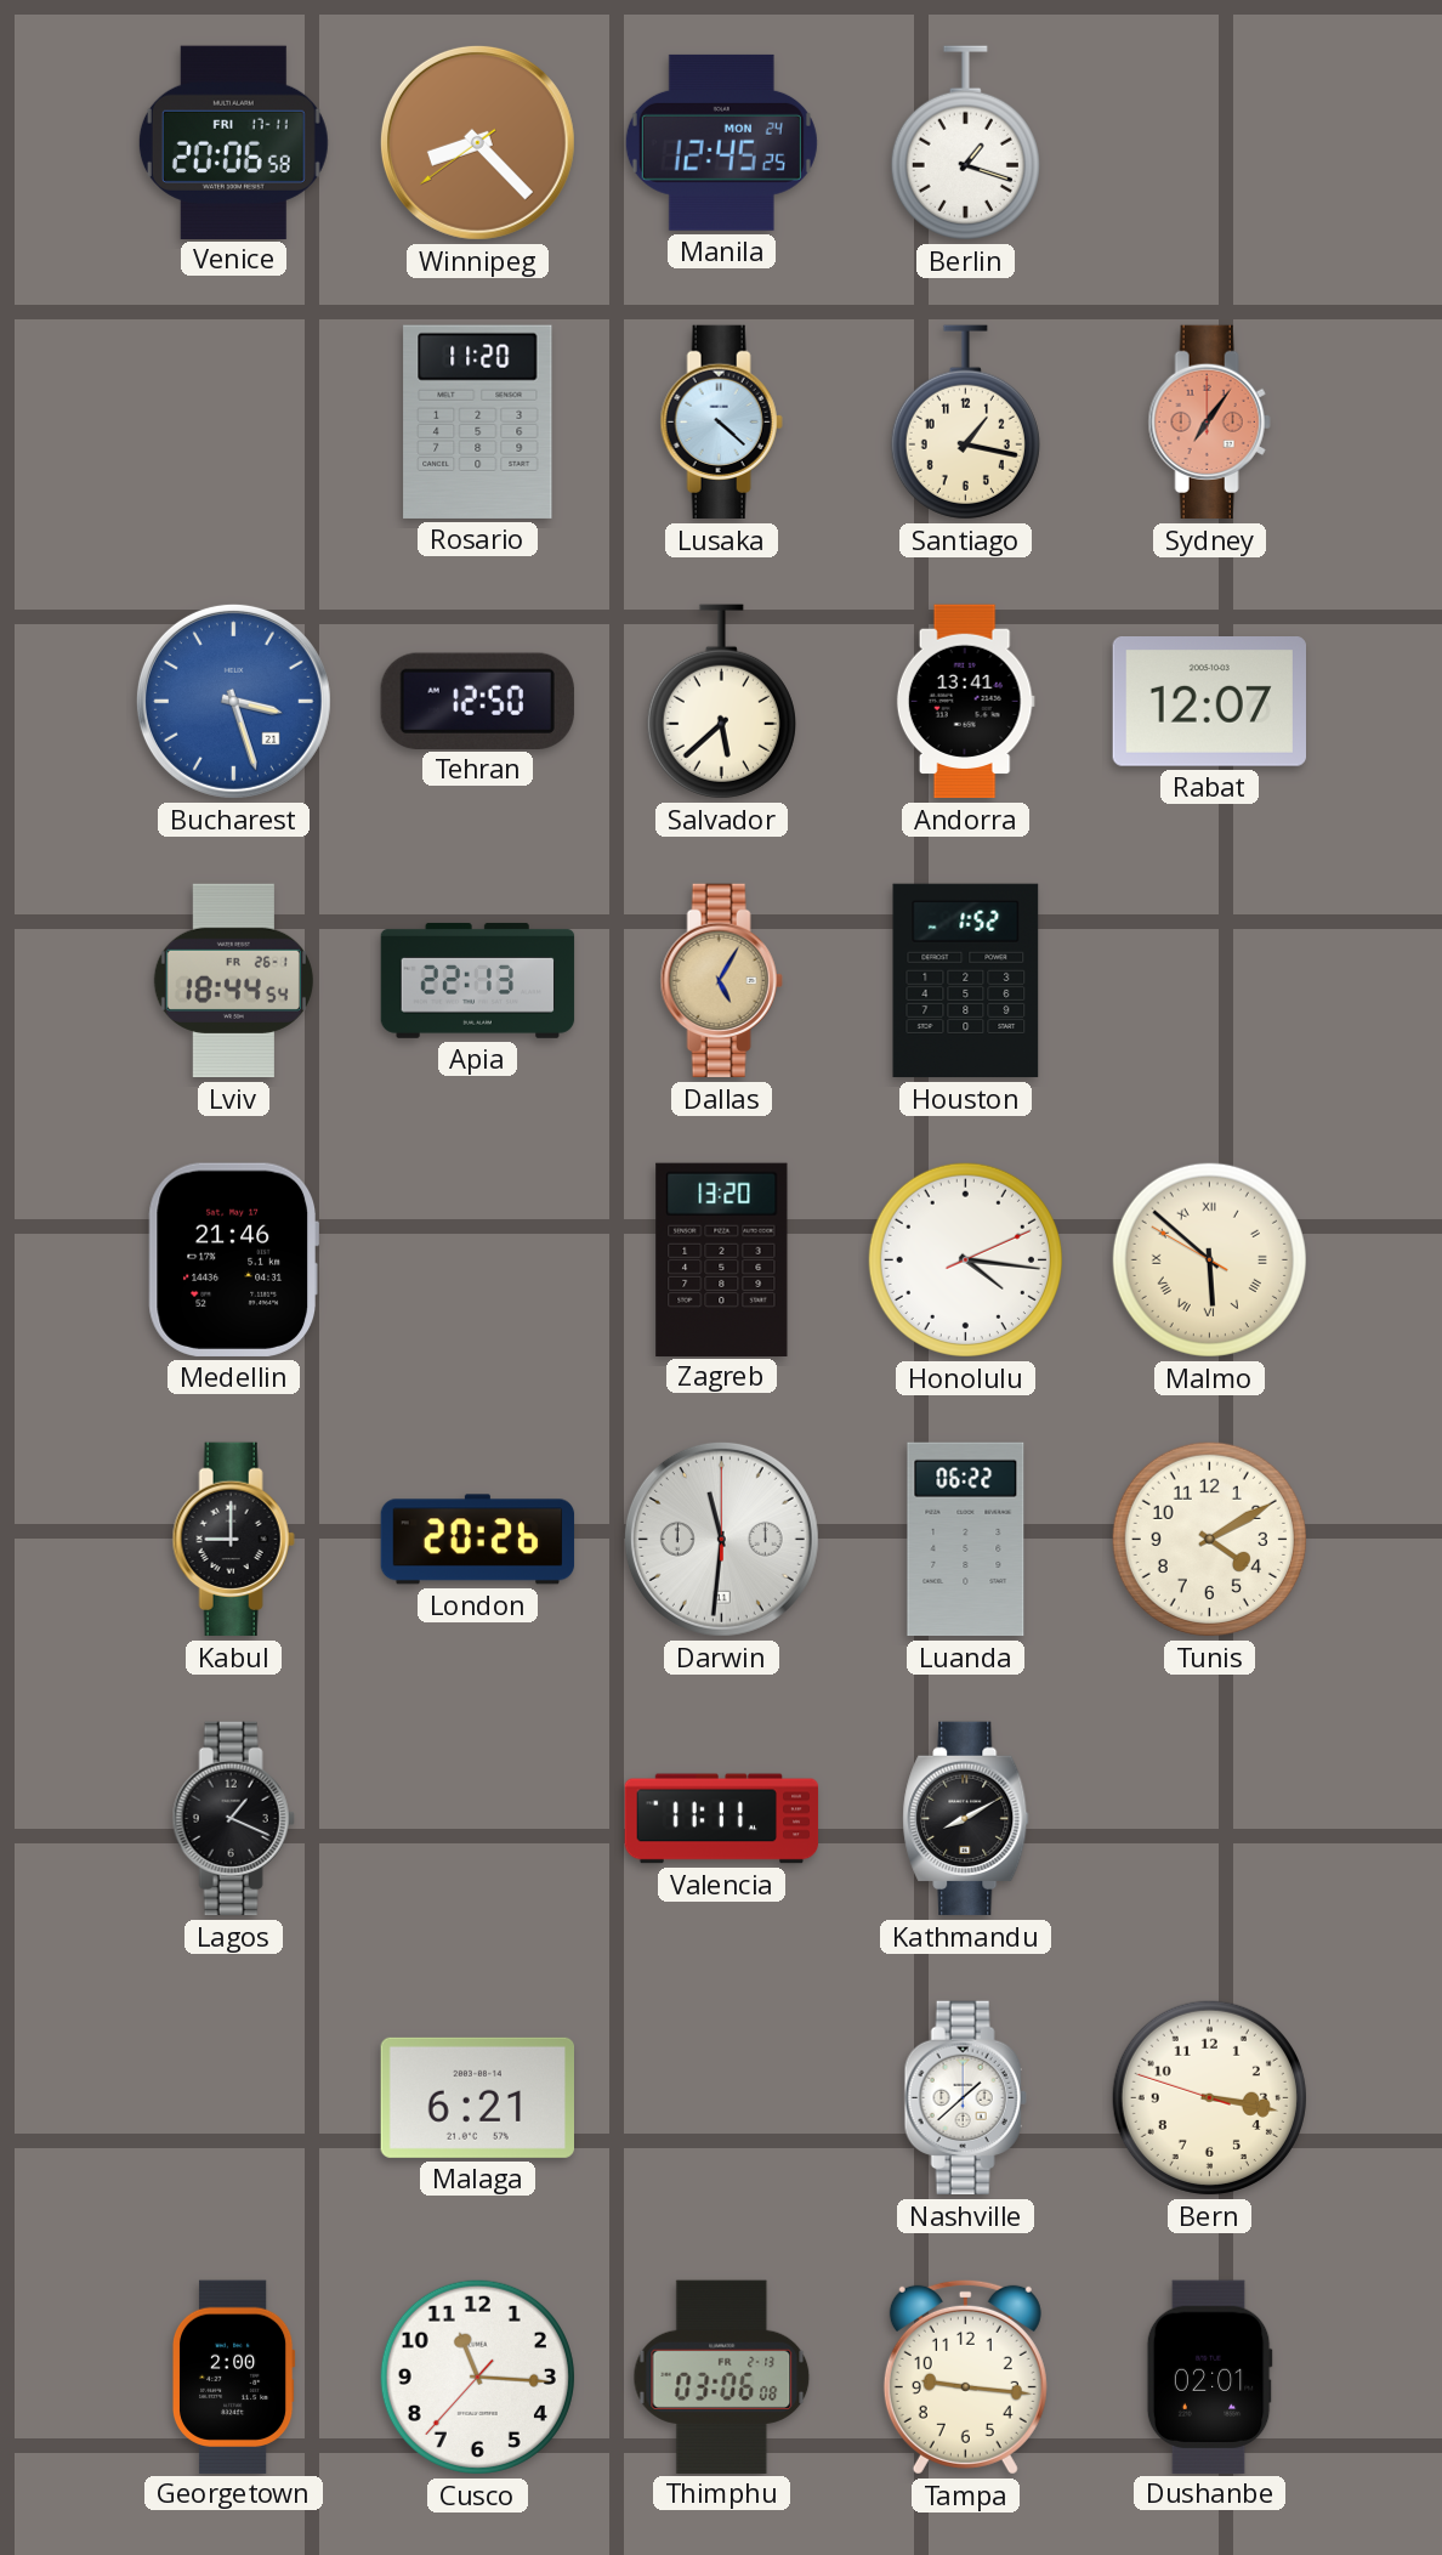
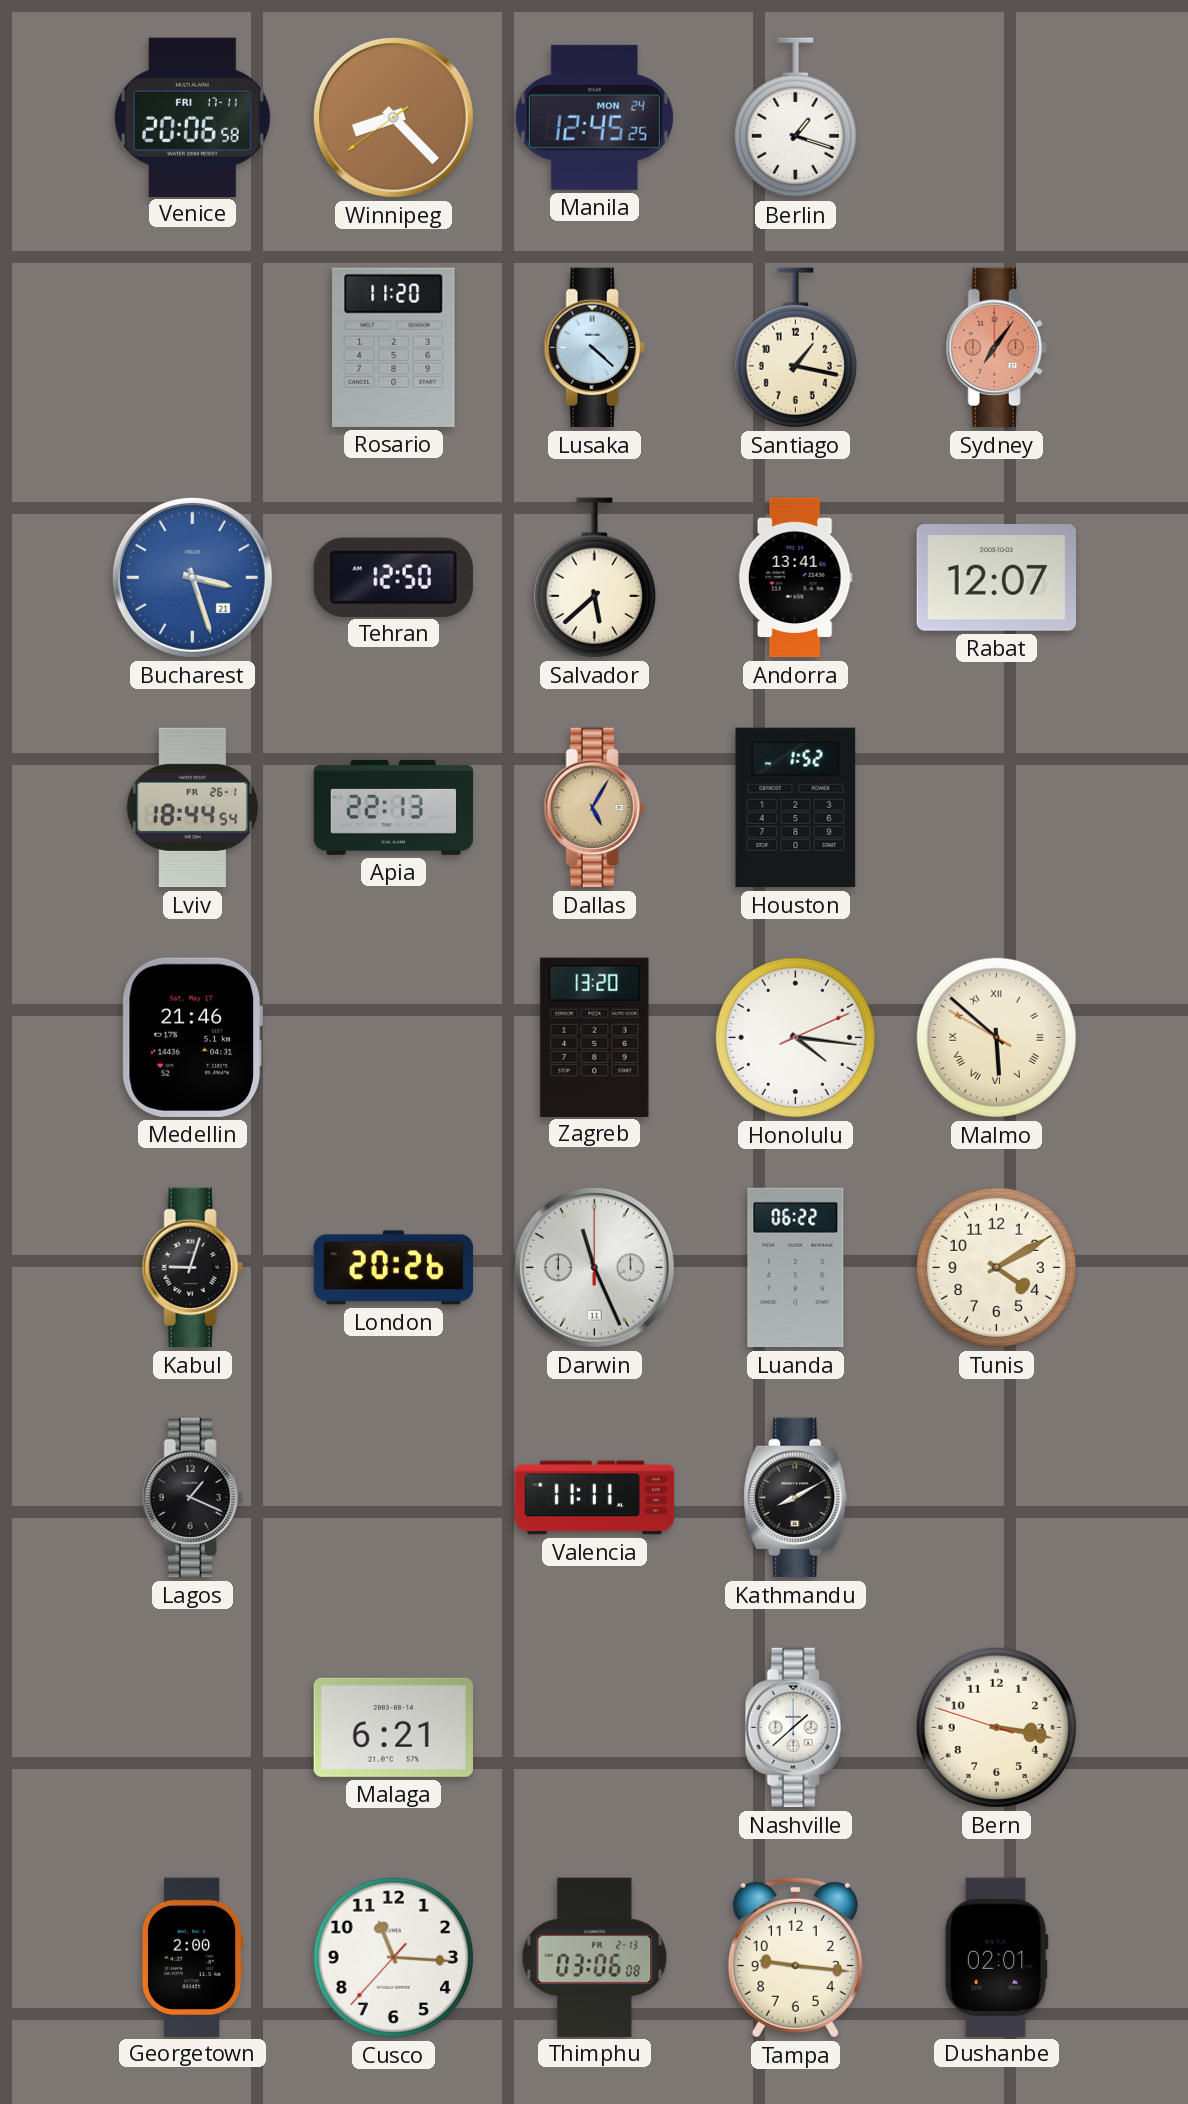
Kabul: 9:00 -> 9:03 (192, 1268)
Darwin: 11:31 -> 11:26 (594, 1267)
